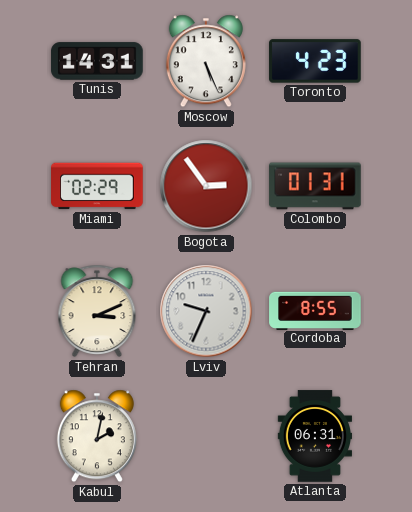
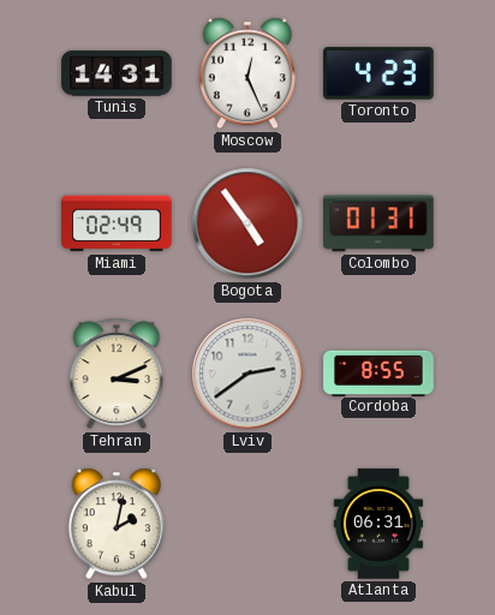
Moscow: 5:26 -> 12:26 (247, 73)
Miami: 02:29 -> 02:49 (117, 223)
Bogota: 2:54 -> 4:54 (247, 223)
Lviv: 9:34 -> 2:39 (247, 374)
